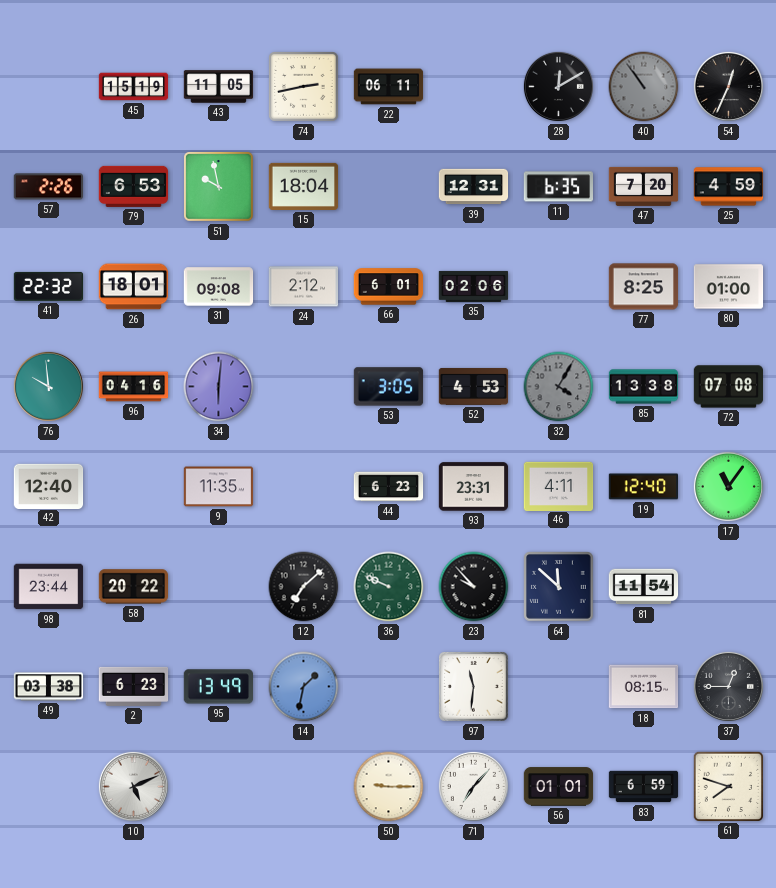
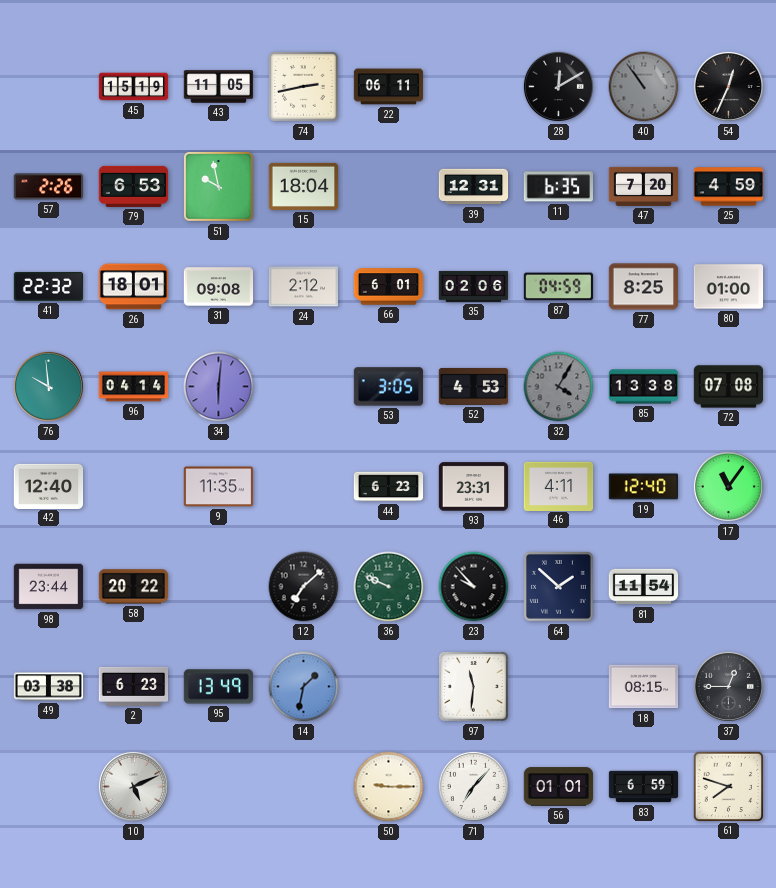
87: none -> 04:59 (559, 287)
96: 04:16 -> 04:14 (134, 387)
64: 11:52 -> 1:52 (559, 587)
